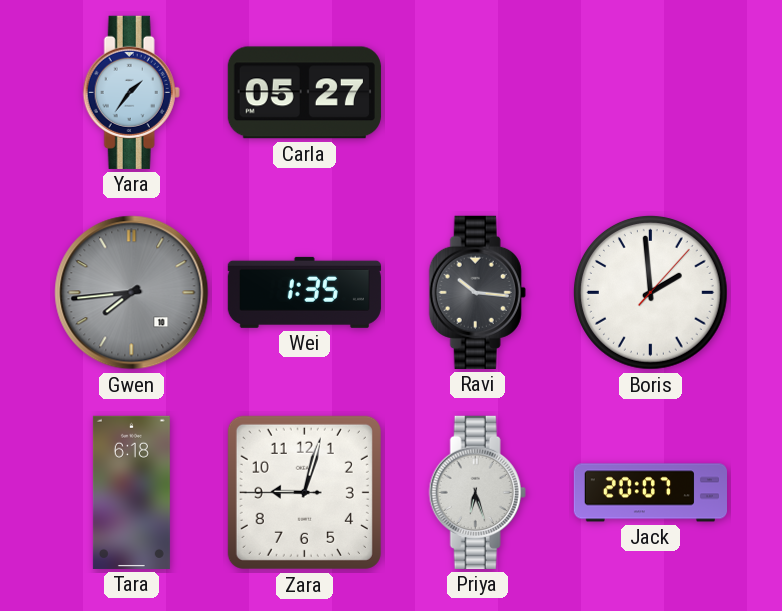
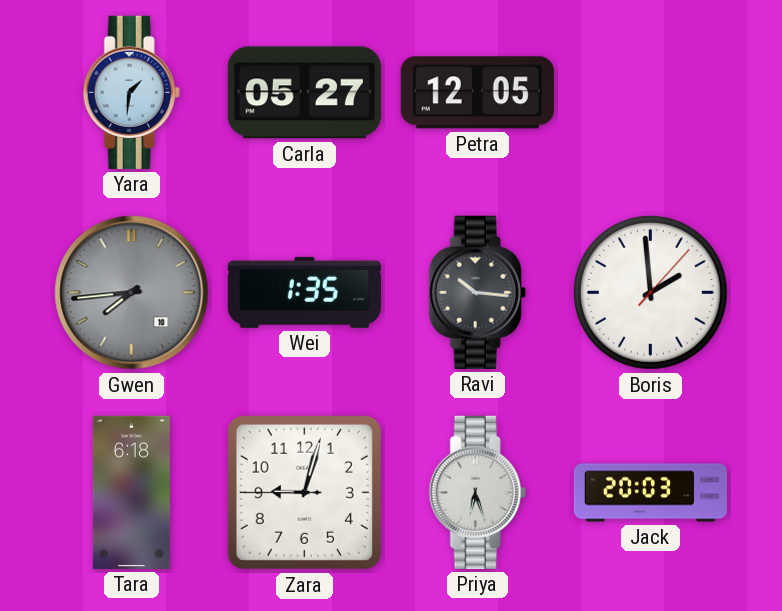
Yara: 1:36 -> 1:31 (131, 92)
Petra: none -> 12:05 (477, 93)
Jack: 20:07 -> 20:03 (650, 493)
